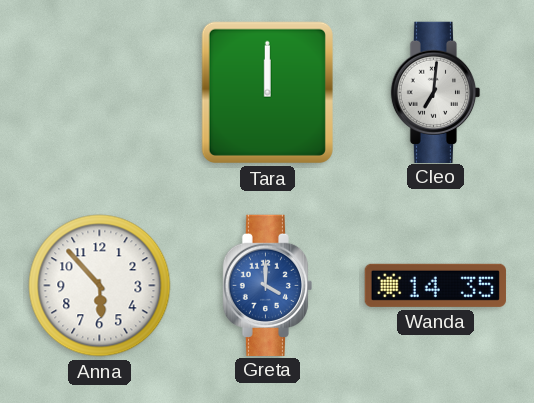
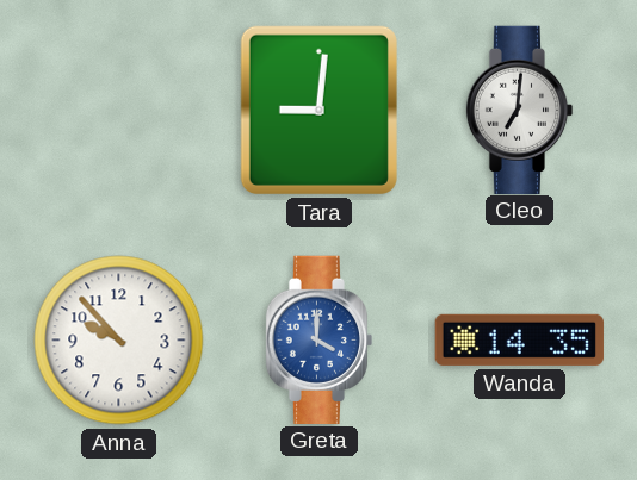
Tara: 12:00 -> 9:01 (318, 110)
Anna: 5:53 -> 9:53 (119, 341)
